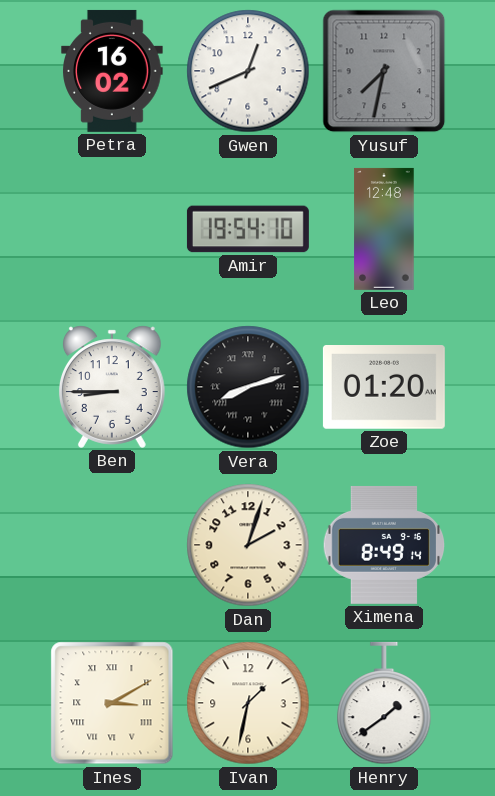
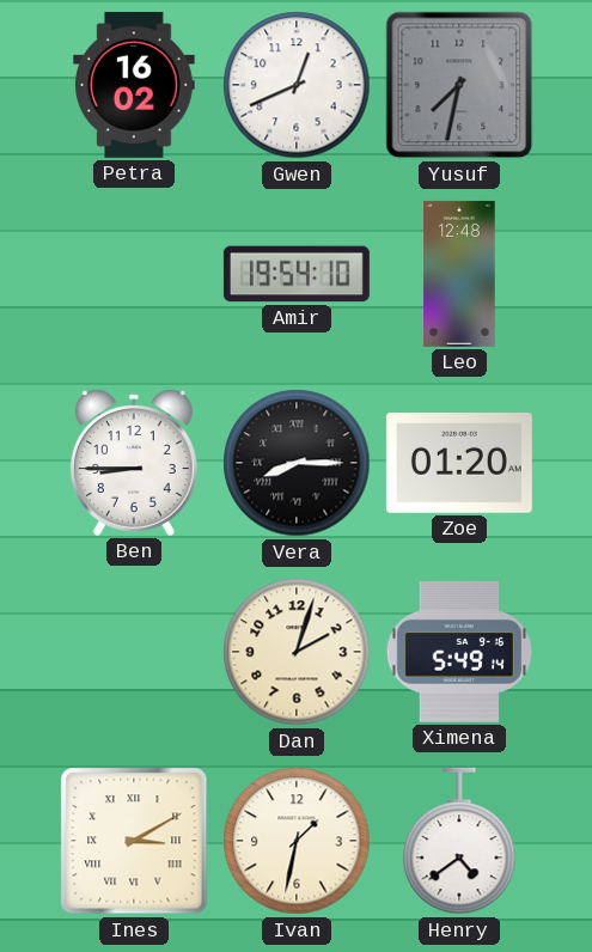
Vera: 8:12 -> 8:15 (297, 463)
Ximena: 8:49 -> 5:49 (459, 652)
Henry: 1:39 -> 4:39 (459, 841)
